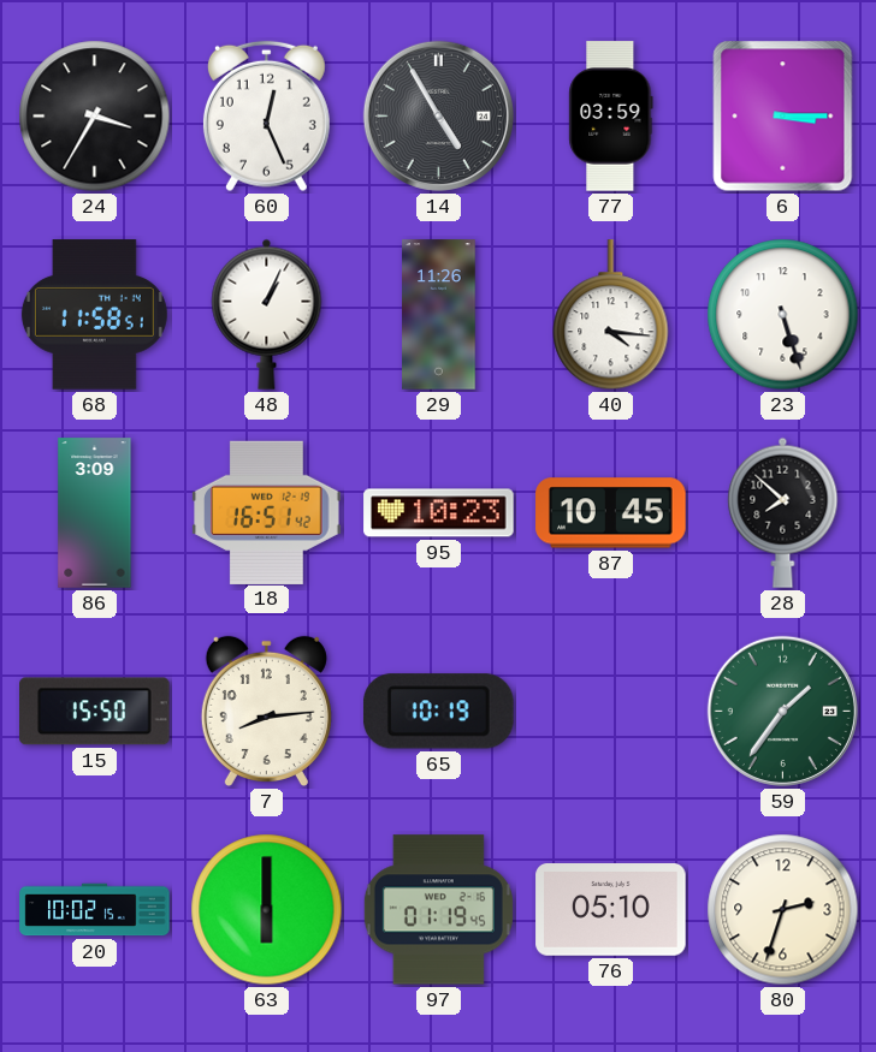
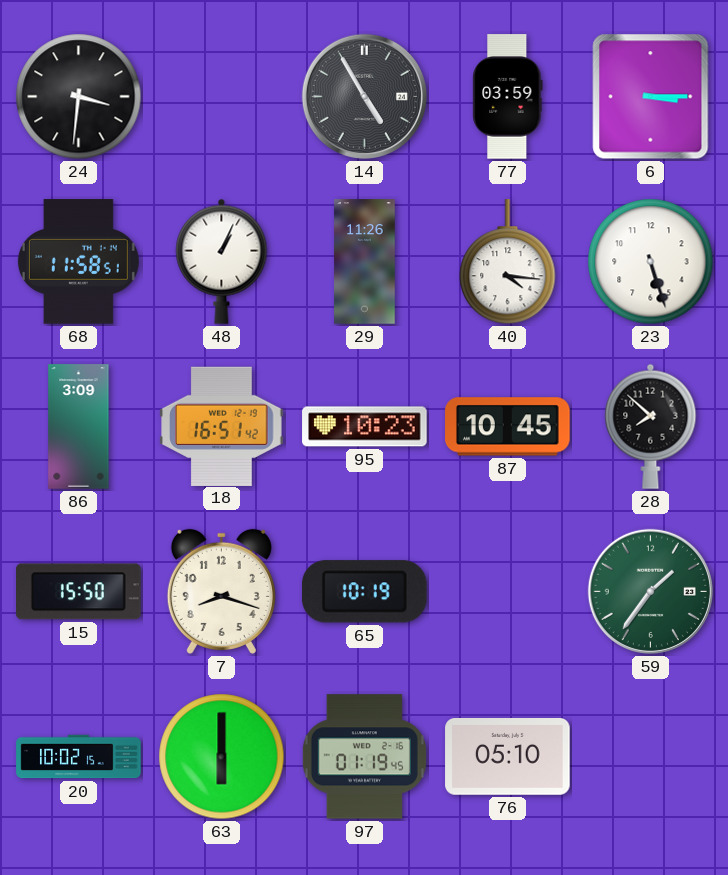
24: 3:35 -> 3:31 (79, 97)
60: 12:26 -> none (266, 117)
7: 8:14 -> 8:18 (221, 591)
80: 2:33 -> none (783, 910)
